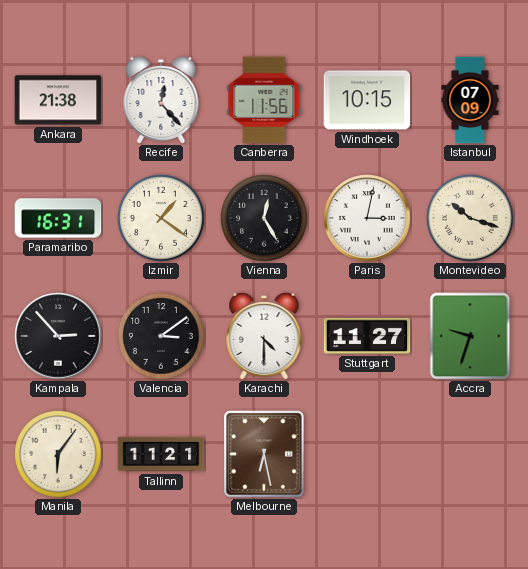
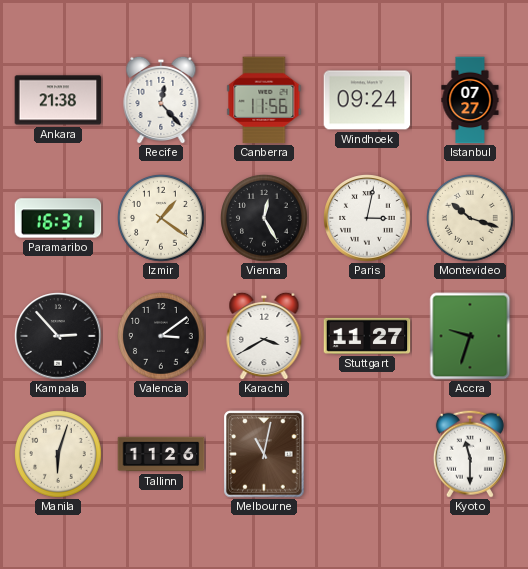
Windhoek: 10:15 -> 09:24 (367, 100)
Istanbul: 07:09 -> 07:27 (470, 100)
Karachi: 4:30 -> 3:40 (264, 336)
Manila: 6:06 -> 6:03 (59, 455)
Tallinn: 11:21 -> 11:26 (161, 454)
Melbourne: 6:28 -> 11:02 (264, 454)
Kyoto: none -> 11:30 (470, 454)
